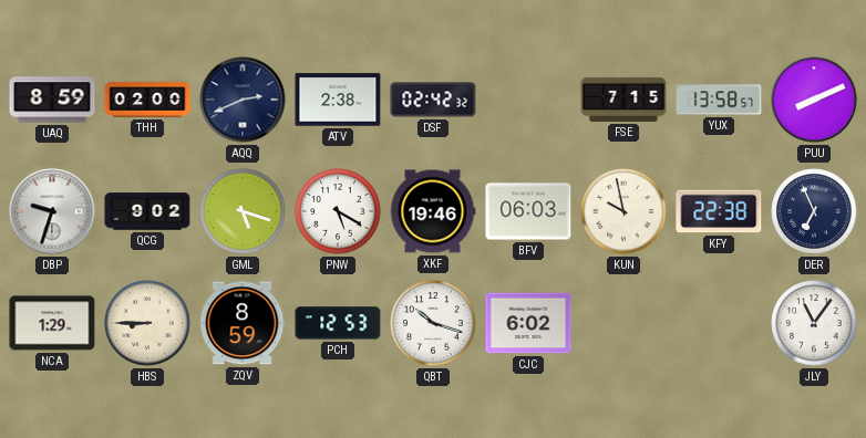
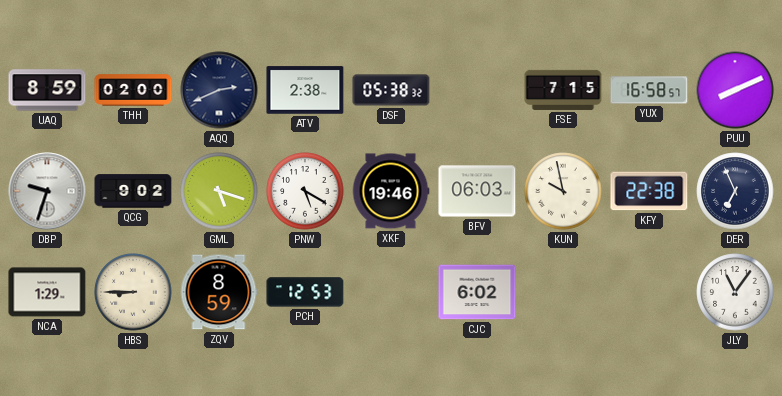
DSF: 02:42 -> 05:38 (391, 90)
YUX: 13:58 -> 16:58 (649, 90)
QBT: 10:18 -> none (433, 323)
